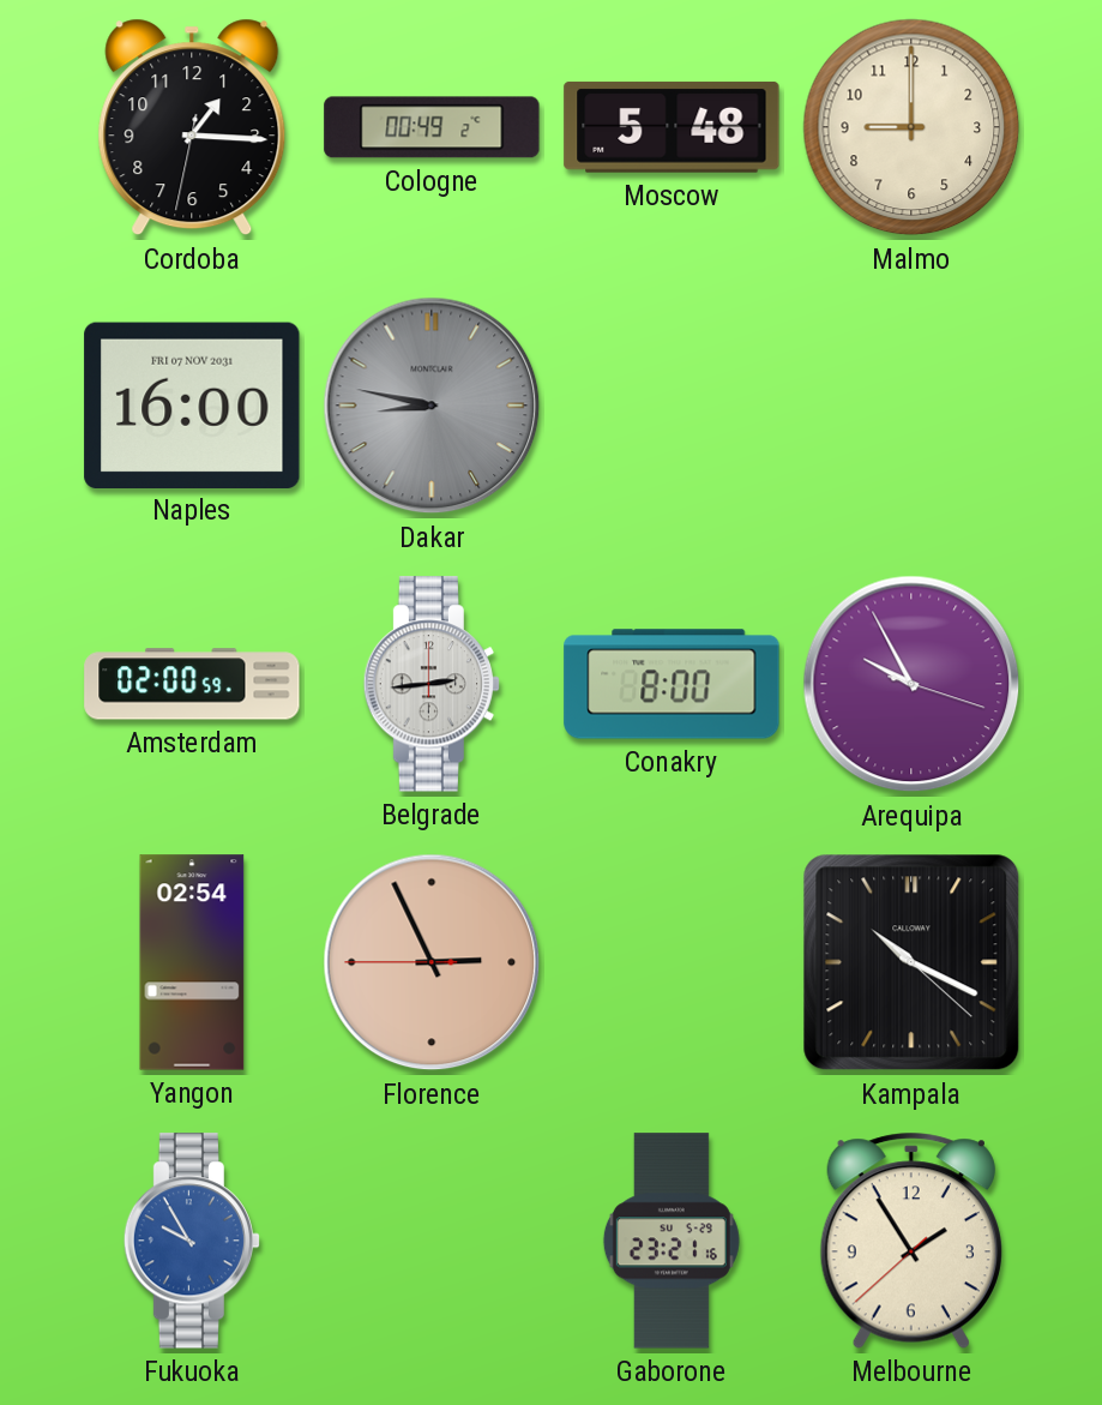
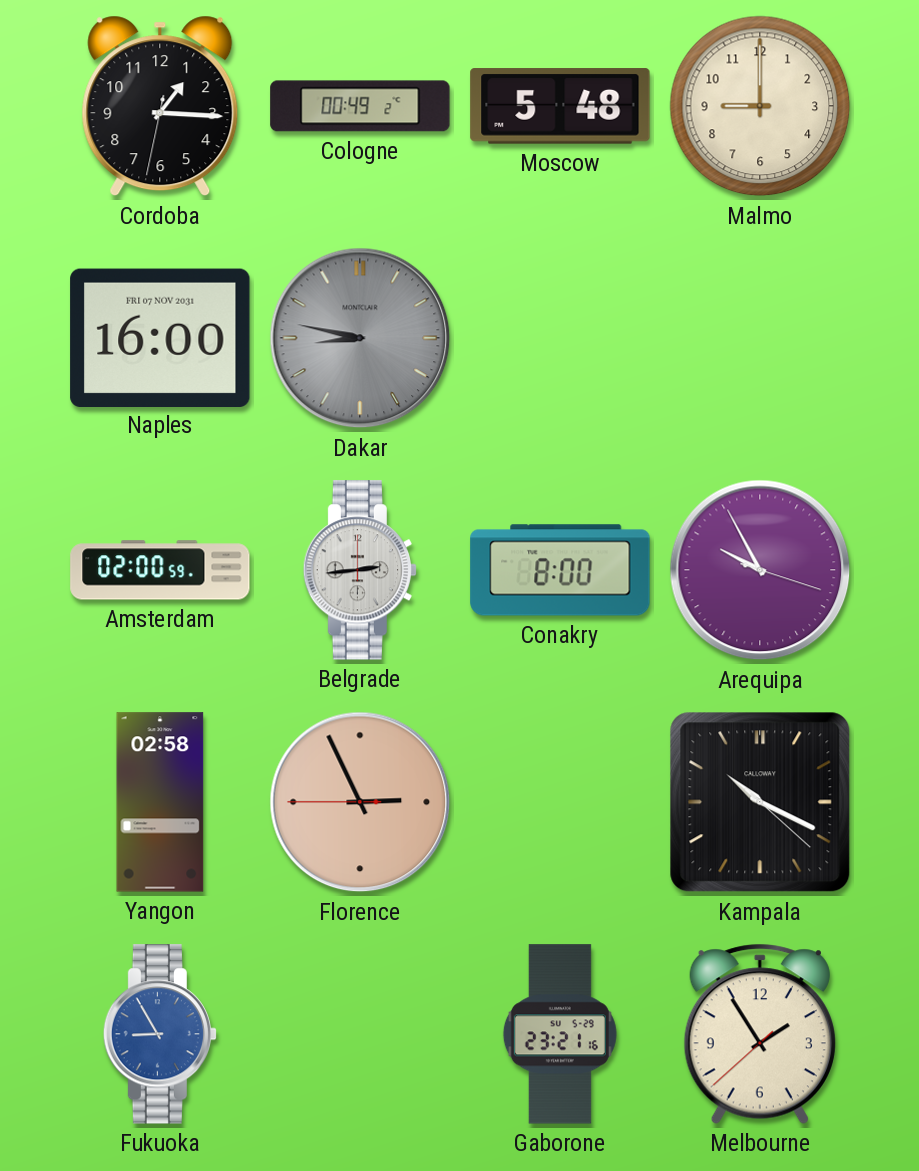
Yangon: 02:54 -> 02:58 (160, 802)
Fukuoka: 9:55 -> 8:55 (159, 1034)
